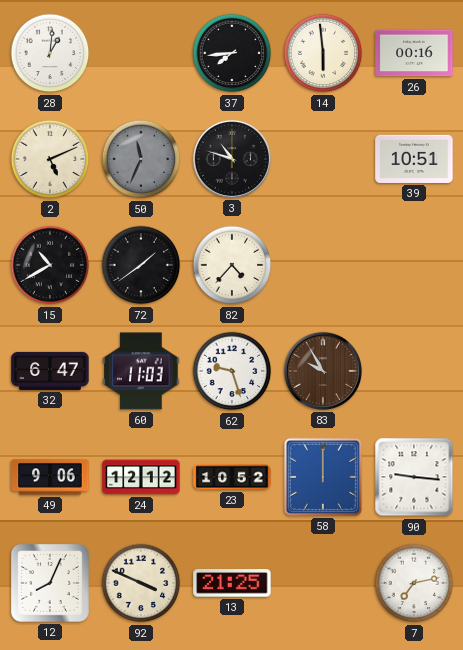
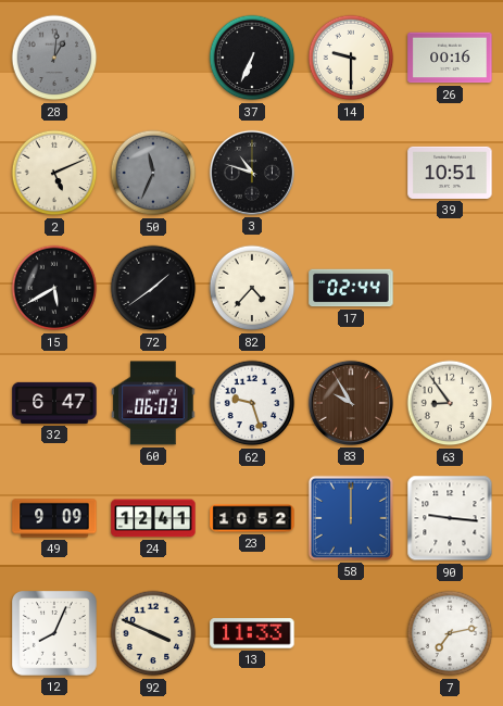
28 dial: white -> grey (54, 58)
37: 7:44 -> 6:34 (252, 58)
14: 5:59 -> 9:30 (351, 58)
15: 10:40 -> 5:40 (54, 288)
17: none -> 02:44 (351, 288)
60: 11:03 -> 06:03 (153, 403)
63: none -> 8:54 (450, 403)
49: 9:06 -> 9:09 (54, 518)
24: 12:12 -> 12:41 (153, 518)
13: 21:25 -> 11:33 (252, 633)
